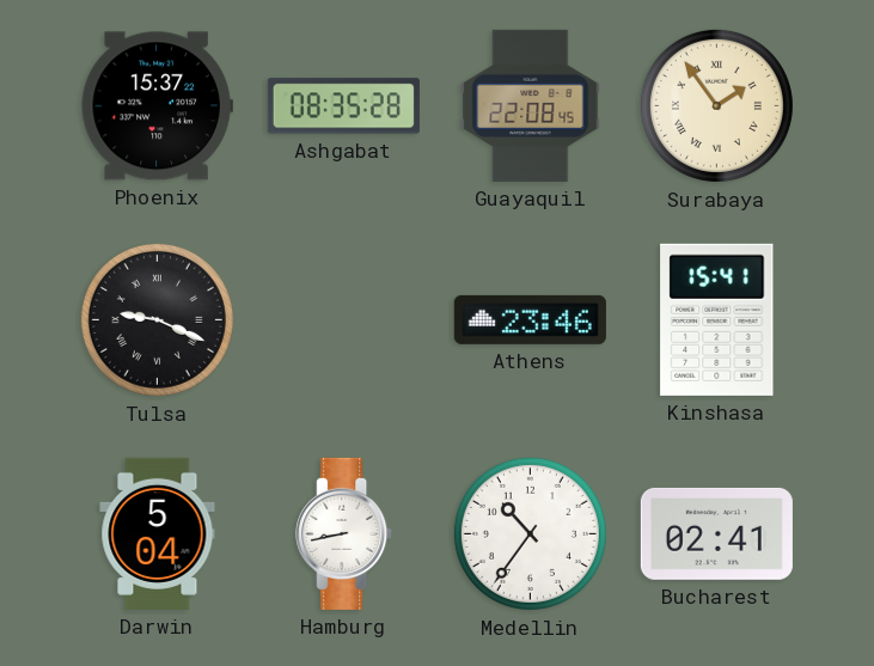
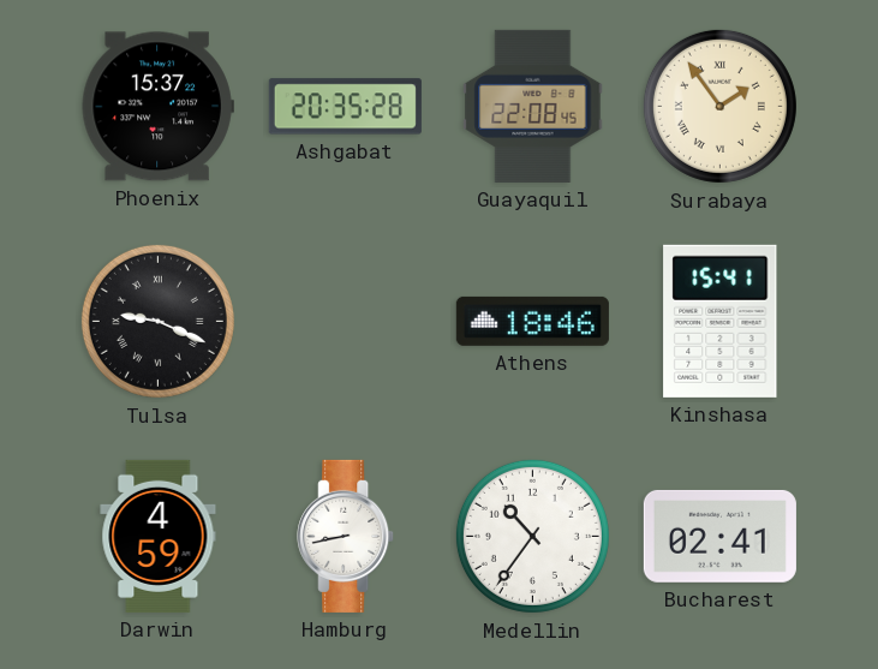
Ashgabat: 08:35 -> 20:35 (345, 107)
Athens: 23:46 -> 18:46 (532, 321)
Darwin: 5:04 -> 4:59 (159, 536)
